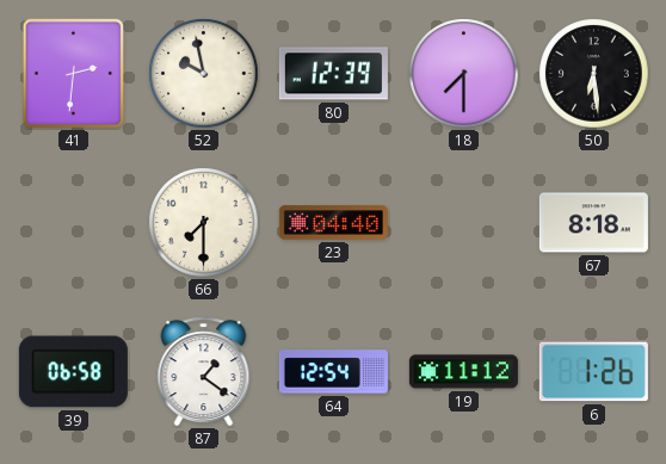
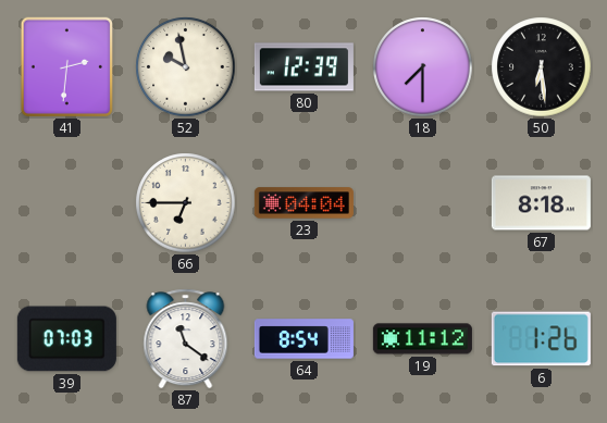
66: 7:30 -> 6:45 (186, 203)
23: 04:40 -> 04:04 (303, 203)
39: 06:58 -> 07:03 (66, 339)
87: 1:21 -> 11:21 (186, 339)
64: 12:54 -> 8:54 (303, 339)
